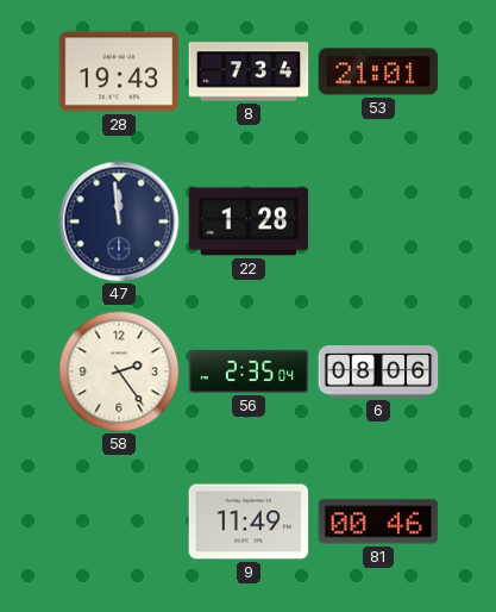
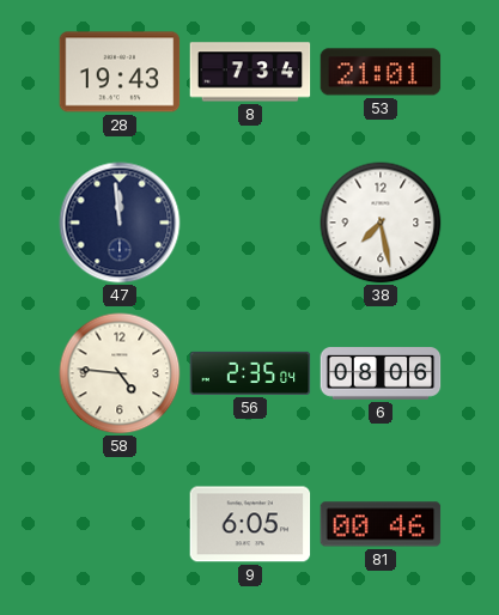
22: 1:28 -> none (249, 221)
38: none -> 7:28 (381, 223)
58: 2:24 -> 4:46 (120, 373)
9: 11:49 -> 6:05 (250, 524)
